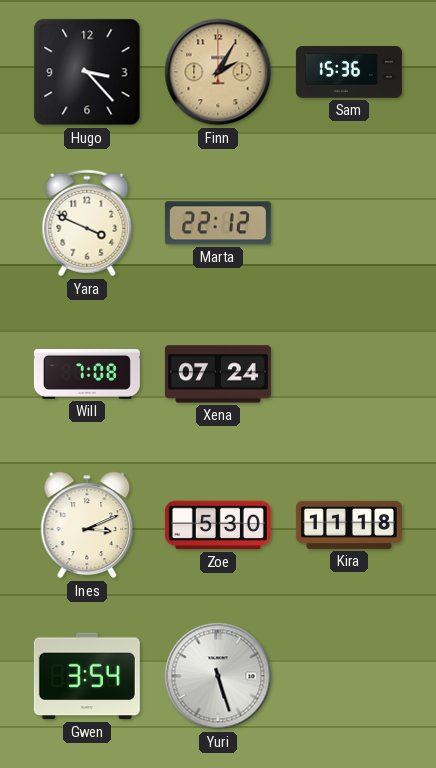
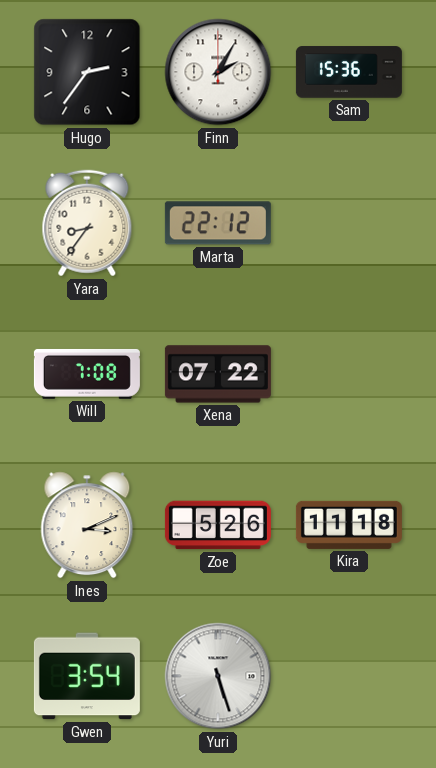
Hugo: 3:23 -> 2:36 (87, 72)
Finn dial: champagne -> white (218, 72)
Yara: 3:49 -> 8:36 (87, 223)
Xena: 07:24 -> 07:22 (218, 374)
Zoe: 5:30 -> 5:26 (218, 525)
